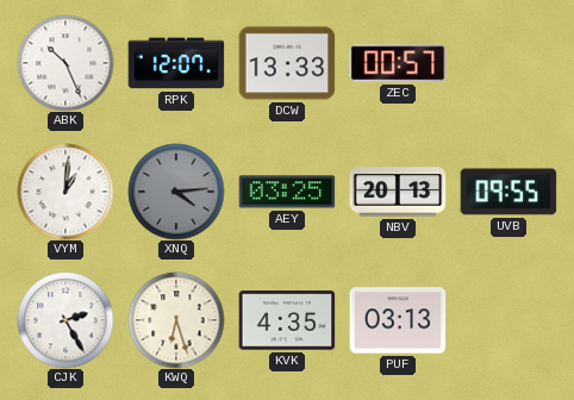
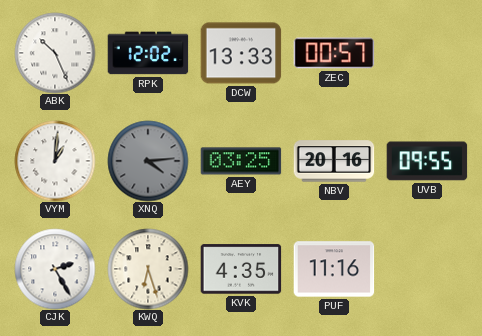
RPK: 12:07 -> 12:02 (148, 53)
NBV: 20:13 -> 20:16 (334, 161)
PUF: 03:13 -> 11:16 (334, 269)
